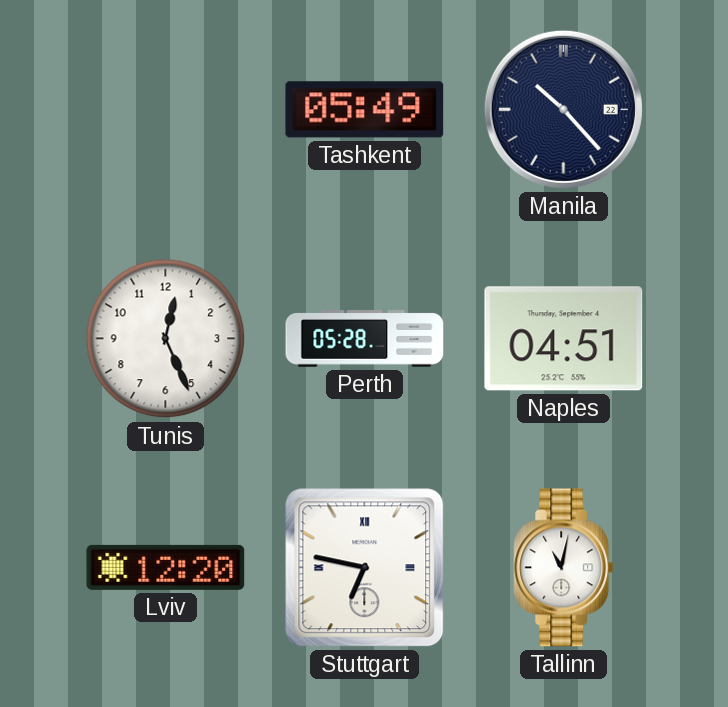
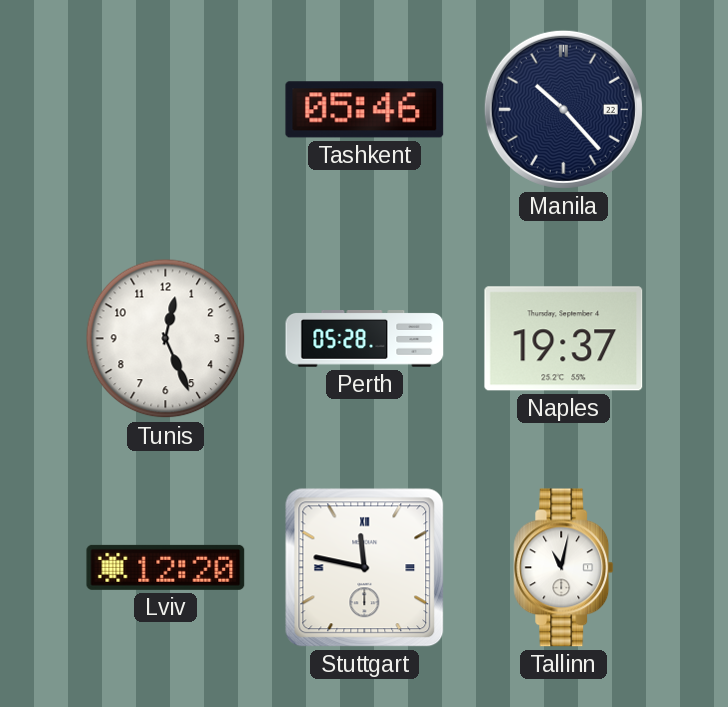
Tashkent: 05:49 -> 05:46 (365, 110)
Naples: 04:51 -> 19:37 (564, 339)
Stuttgart: 6:47 -> 11:47 (365, 568)
